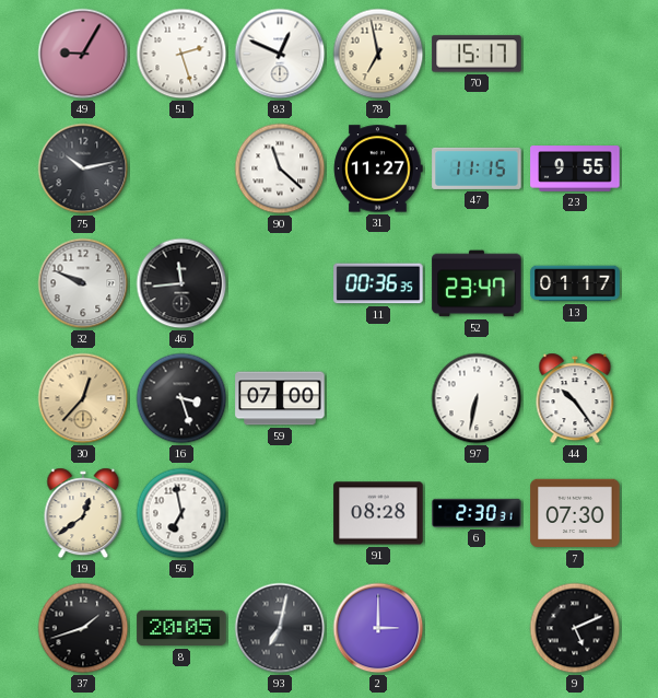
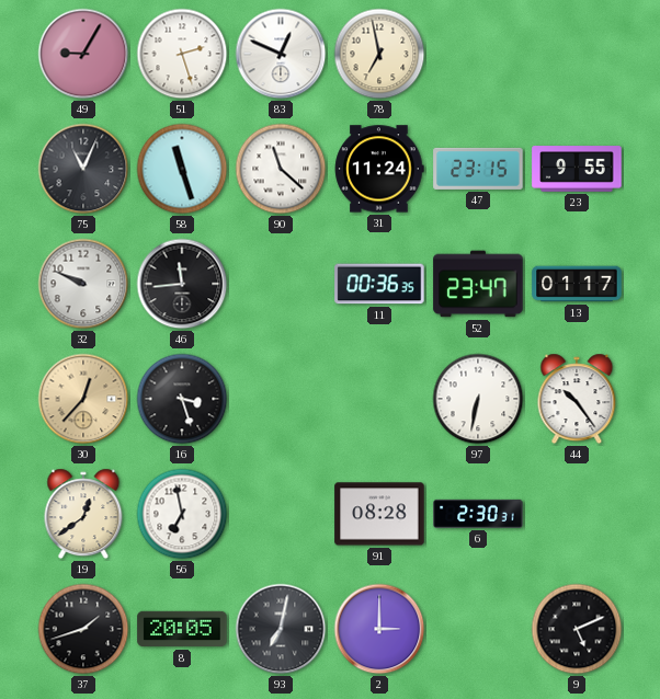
70: 15:17 -> none (477, 54)
75: 10:13 -> 11:04 (83, 169)
58: none -> 11:27 (182, 169)
31: 11:27 -> 11:24 (379, 169)
47: 11:15 -> 23:15 (478, 169)
59: 07:00 -> none (280, 398)
7: 07:30 -> none (575, 513)
